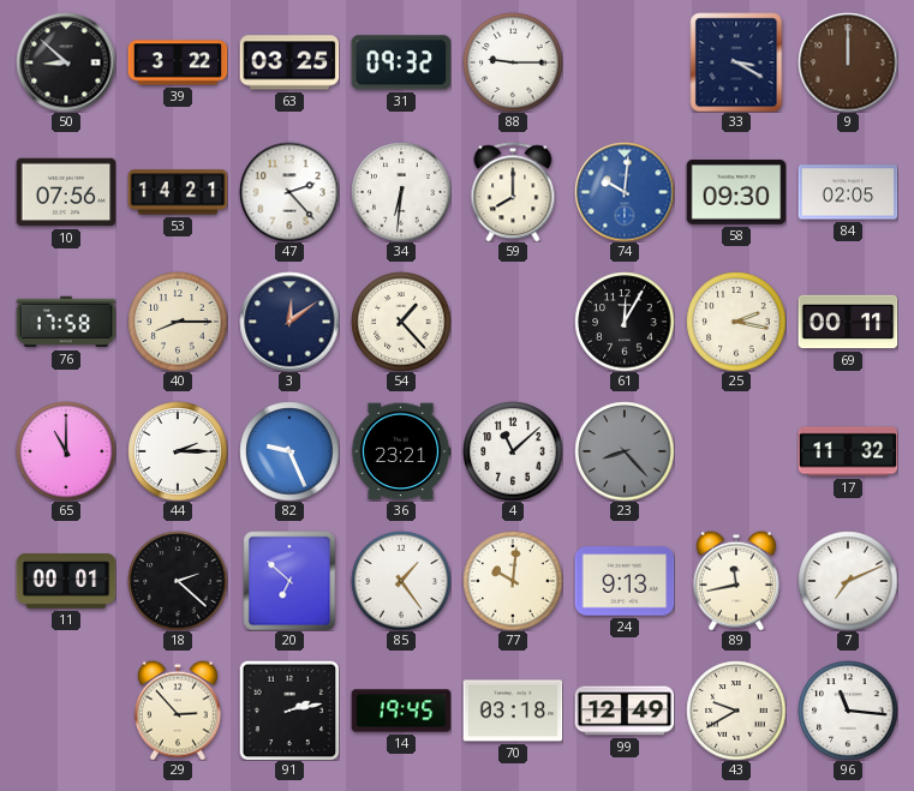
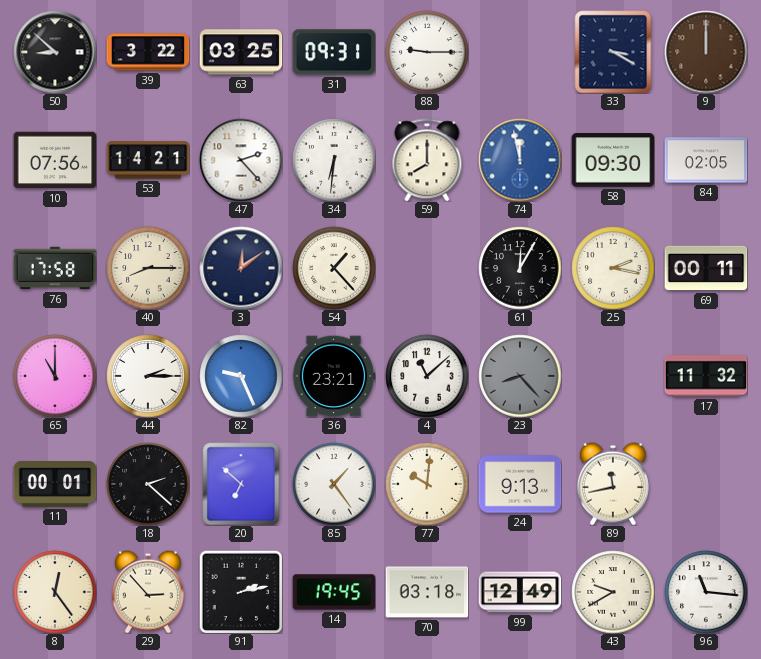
31: 09:32 -> 09:31 (334, 52)
74: 10:01 -> 11:58 (520, 160)
7: 7:11 -> none (848, 581)
8: none -> 12:24 (55, 592)
